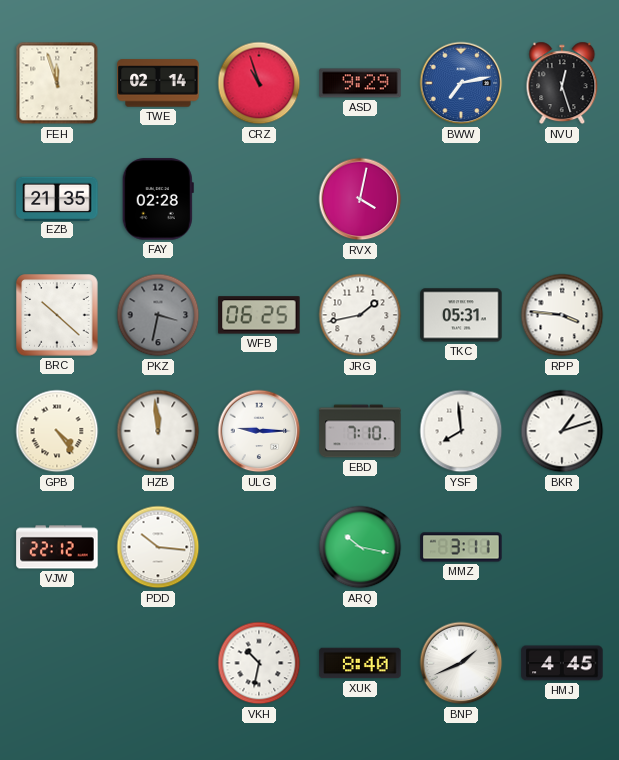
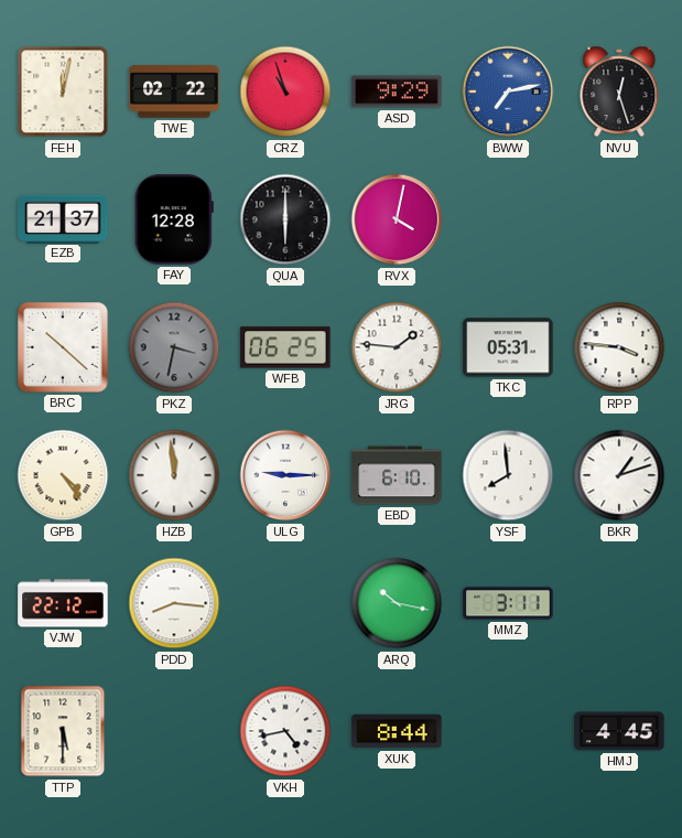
FEH: 11:57 -> 12:02 (63, 92)
TWE: 02:14 -> 02:22 (174, 92)
EZB: 21:35 -> 21:37 (63, 218)
FAY: 02:28 -> 12:28 (174, 219)
QUA: none -> 6:00 (285, 219)
JRG: 1:43 -> 1:46 (397, 347)
EBD: 7:10 -> 6:10 (397, 475)
PDD: 10:16 -> 8:16 (174, 603)
TTP: none -> 5:30 (63, 731)
VKH: 10:32 -> 4:43 (285, 731)
XUK: 8:40 -> 8:44 (397, 731)
BNP: 1:41 -> none (461, 663)
